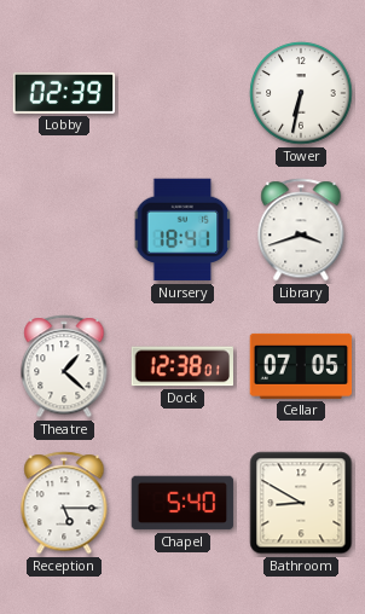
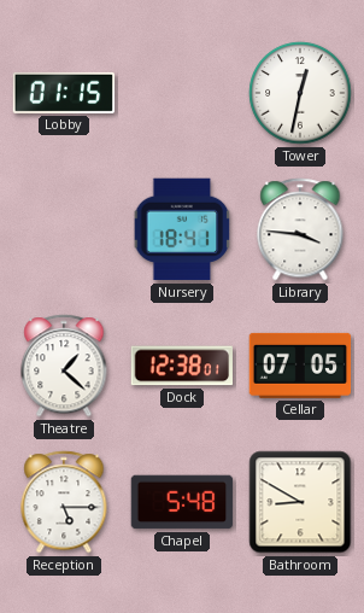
Lobby: 02:39 -> 01:15 (64, 93)
Tower: 6:32 -> 12:32 (300, 93)
Library: 3:42 -> 3:46 (300, 229)
Chapel: 5:40 -> 5:48 (182, 502)
